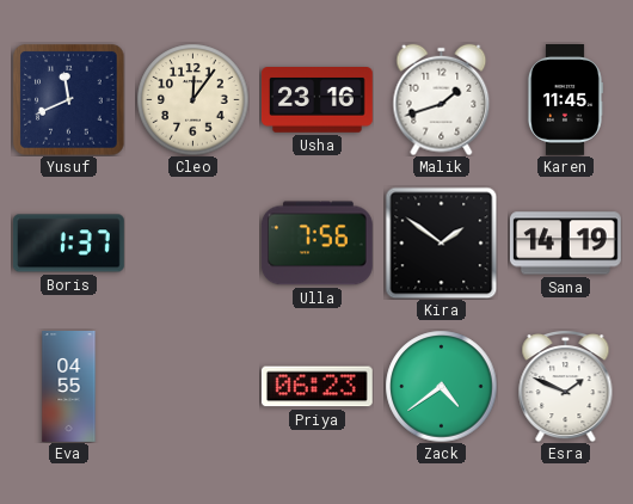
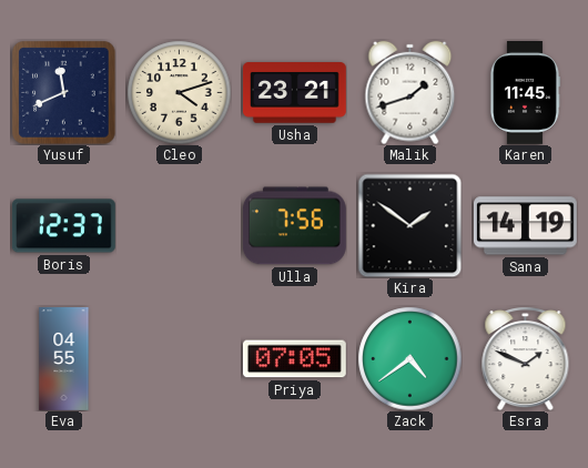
Cleo: 12:06 -> 4:12 (179, 92)
Usha: 23:16 -> 23:21 (295, 93)
Boris: 1:37 -> 12:37 (63, 226)
Priya: 06:23 -> 07:05 (294, 359)
